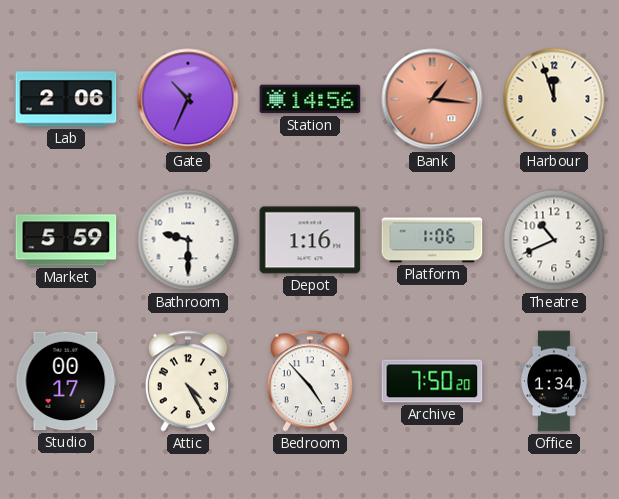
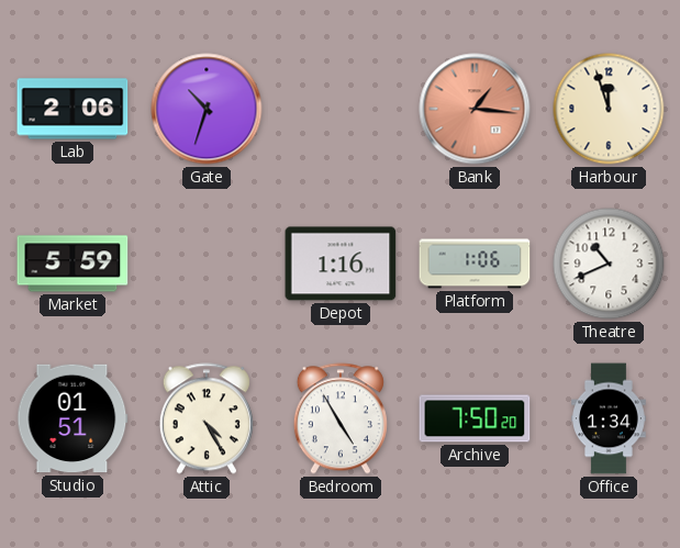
Gate: 10:34 -> 10:33 (207, 109)
Station: 14:56 -> none (310, 99)
Bathroom: 9:30 -> none (188, 240)
Studio: 00:17 -> 01:51 (73, 418)
Bedroom: 4:53 -> 4:55 (341, 418)
